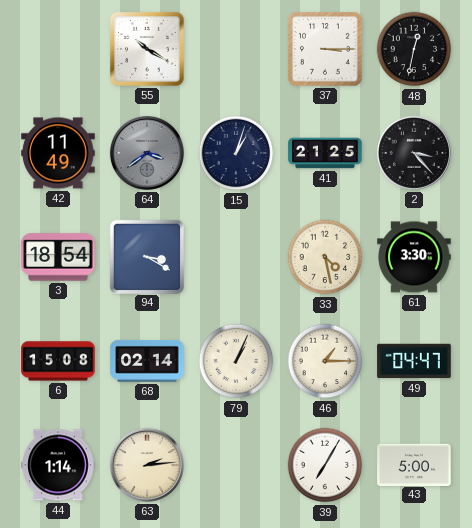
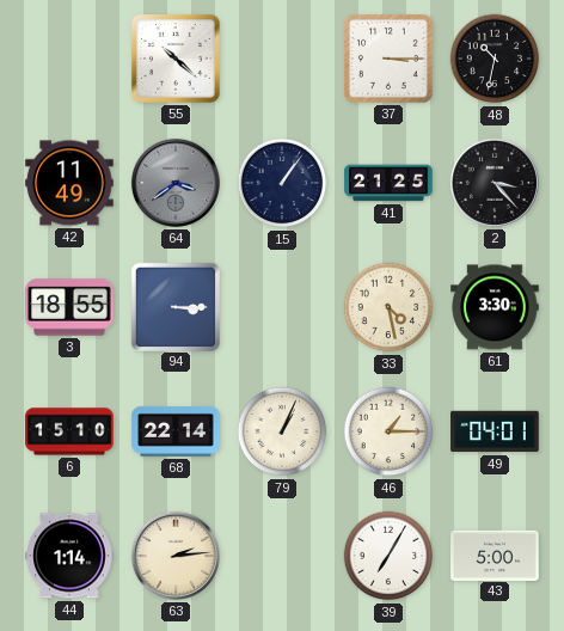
55: 10:20 -> 10:22 (176, 59)
48: 12:32 -> 10:32 (495, 59)
15: 1:03 -> 1:06 (282, 183)
3: 18:54 -> 18:55 (69, 307)
94: 3:20 -> 3:15 (174, 306)
6: 15:08 -> 15:10 (69, 431)
68: 02:14 -> 22:14 (176, 431)
49: 04:47 -> 04:01 (495, 431)
